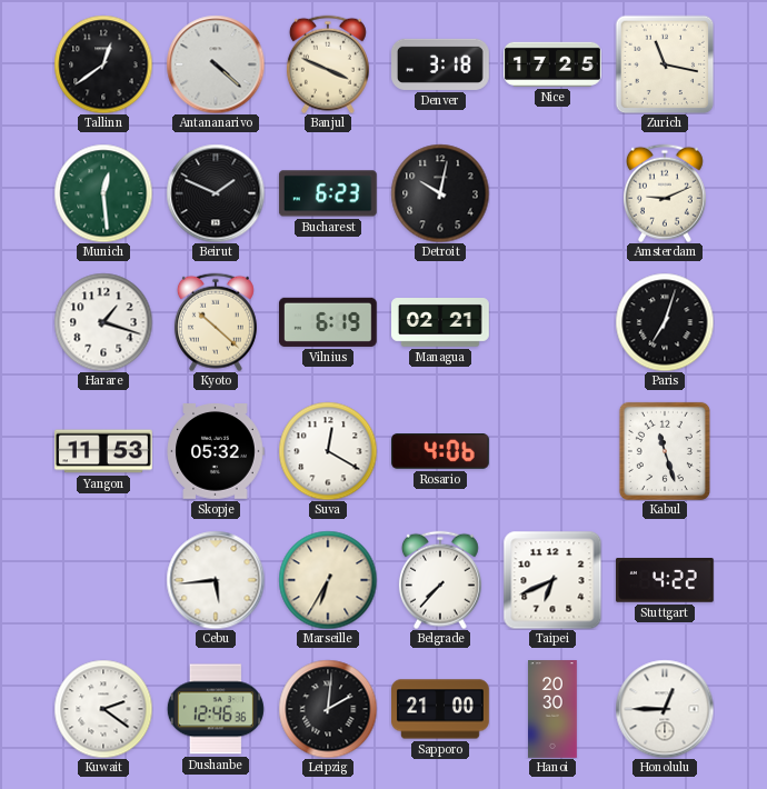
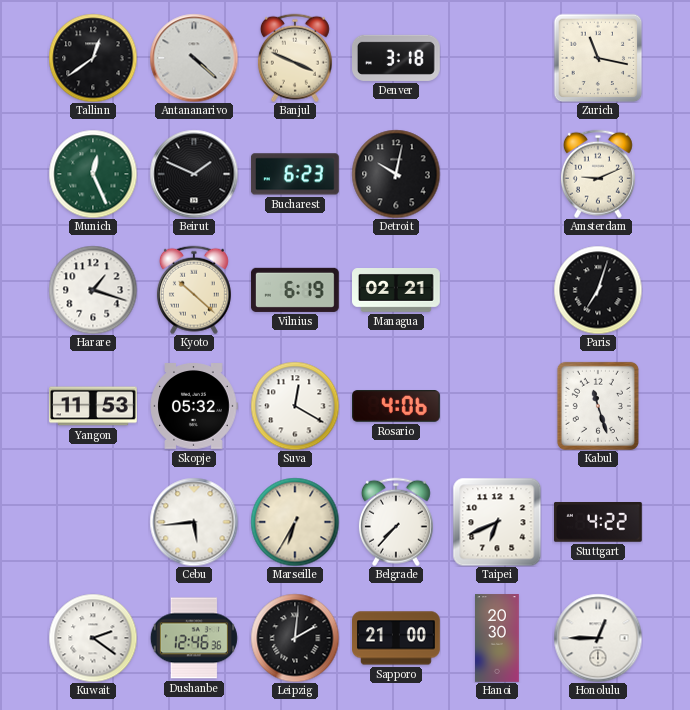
Nice: 17:25 -> none (554, 64)
Munich: 12:29 -> 12:26 (93, 174)
